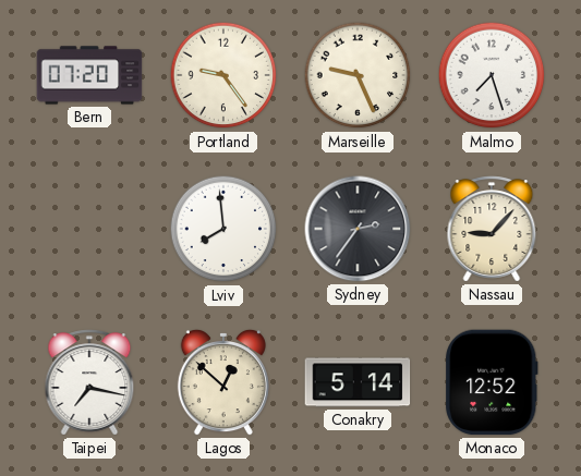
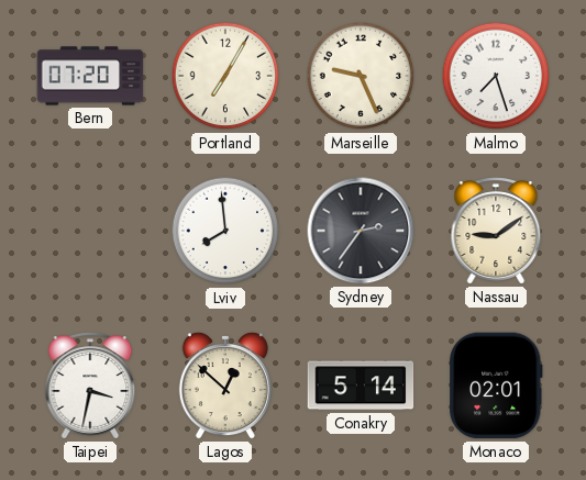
Portland: 9:24 -> 7:05 (225, 76)
Nassau: 9:07 -> 9:09 (496, 231)
Taipei: 7:17 -> 3:32 (90, 386)
Monaco: 12:52 -> 02:01 (496, 386)
